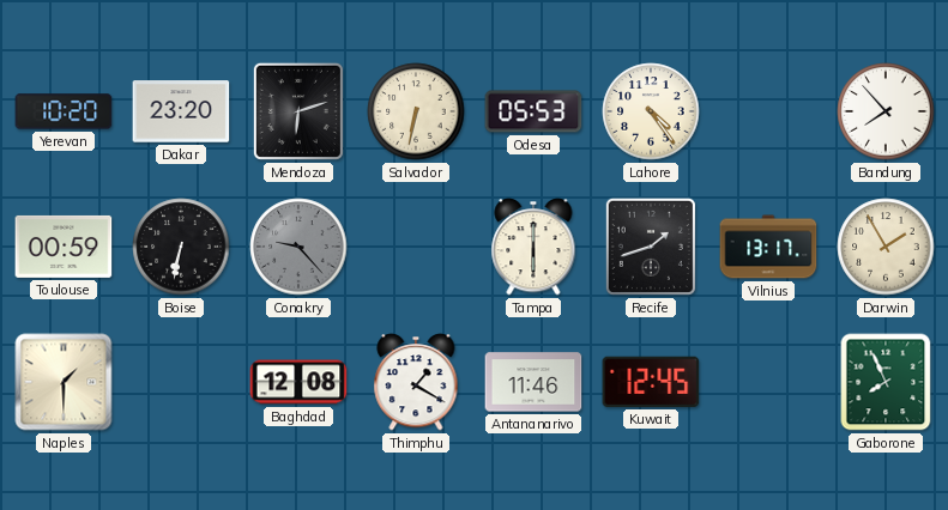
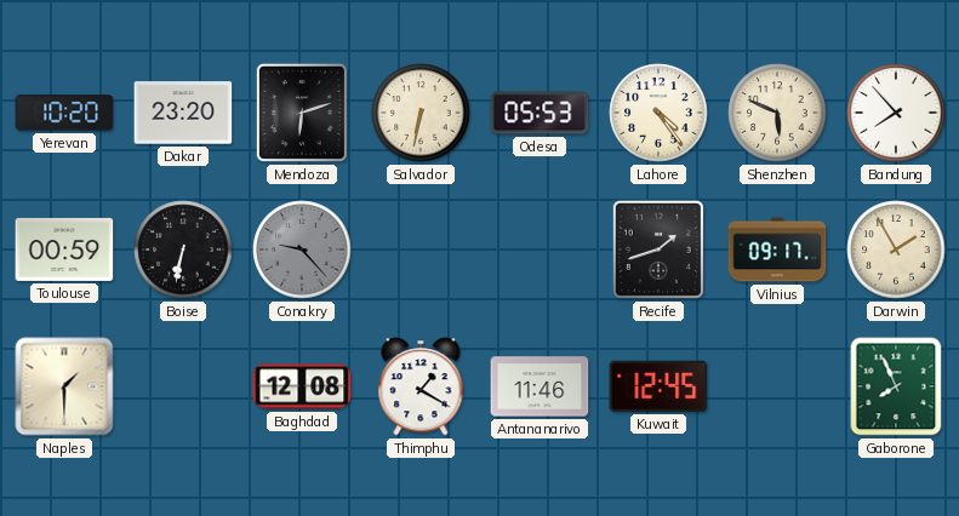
Shenzhen: none -> 5:49 (777, 113)
Tampa: 6:00 -> none (533, 247)
Vilnius: 13:17 -> 09:17 (777, 250)
